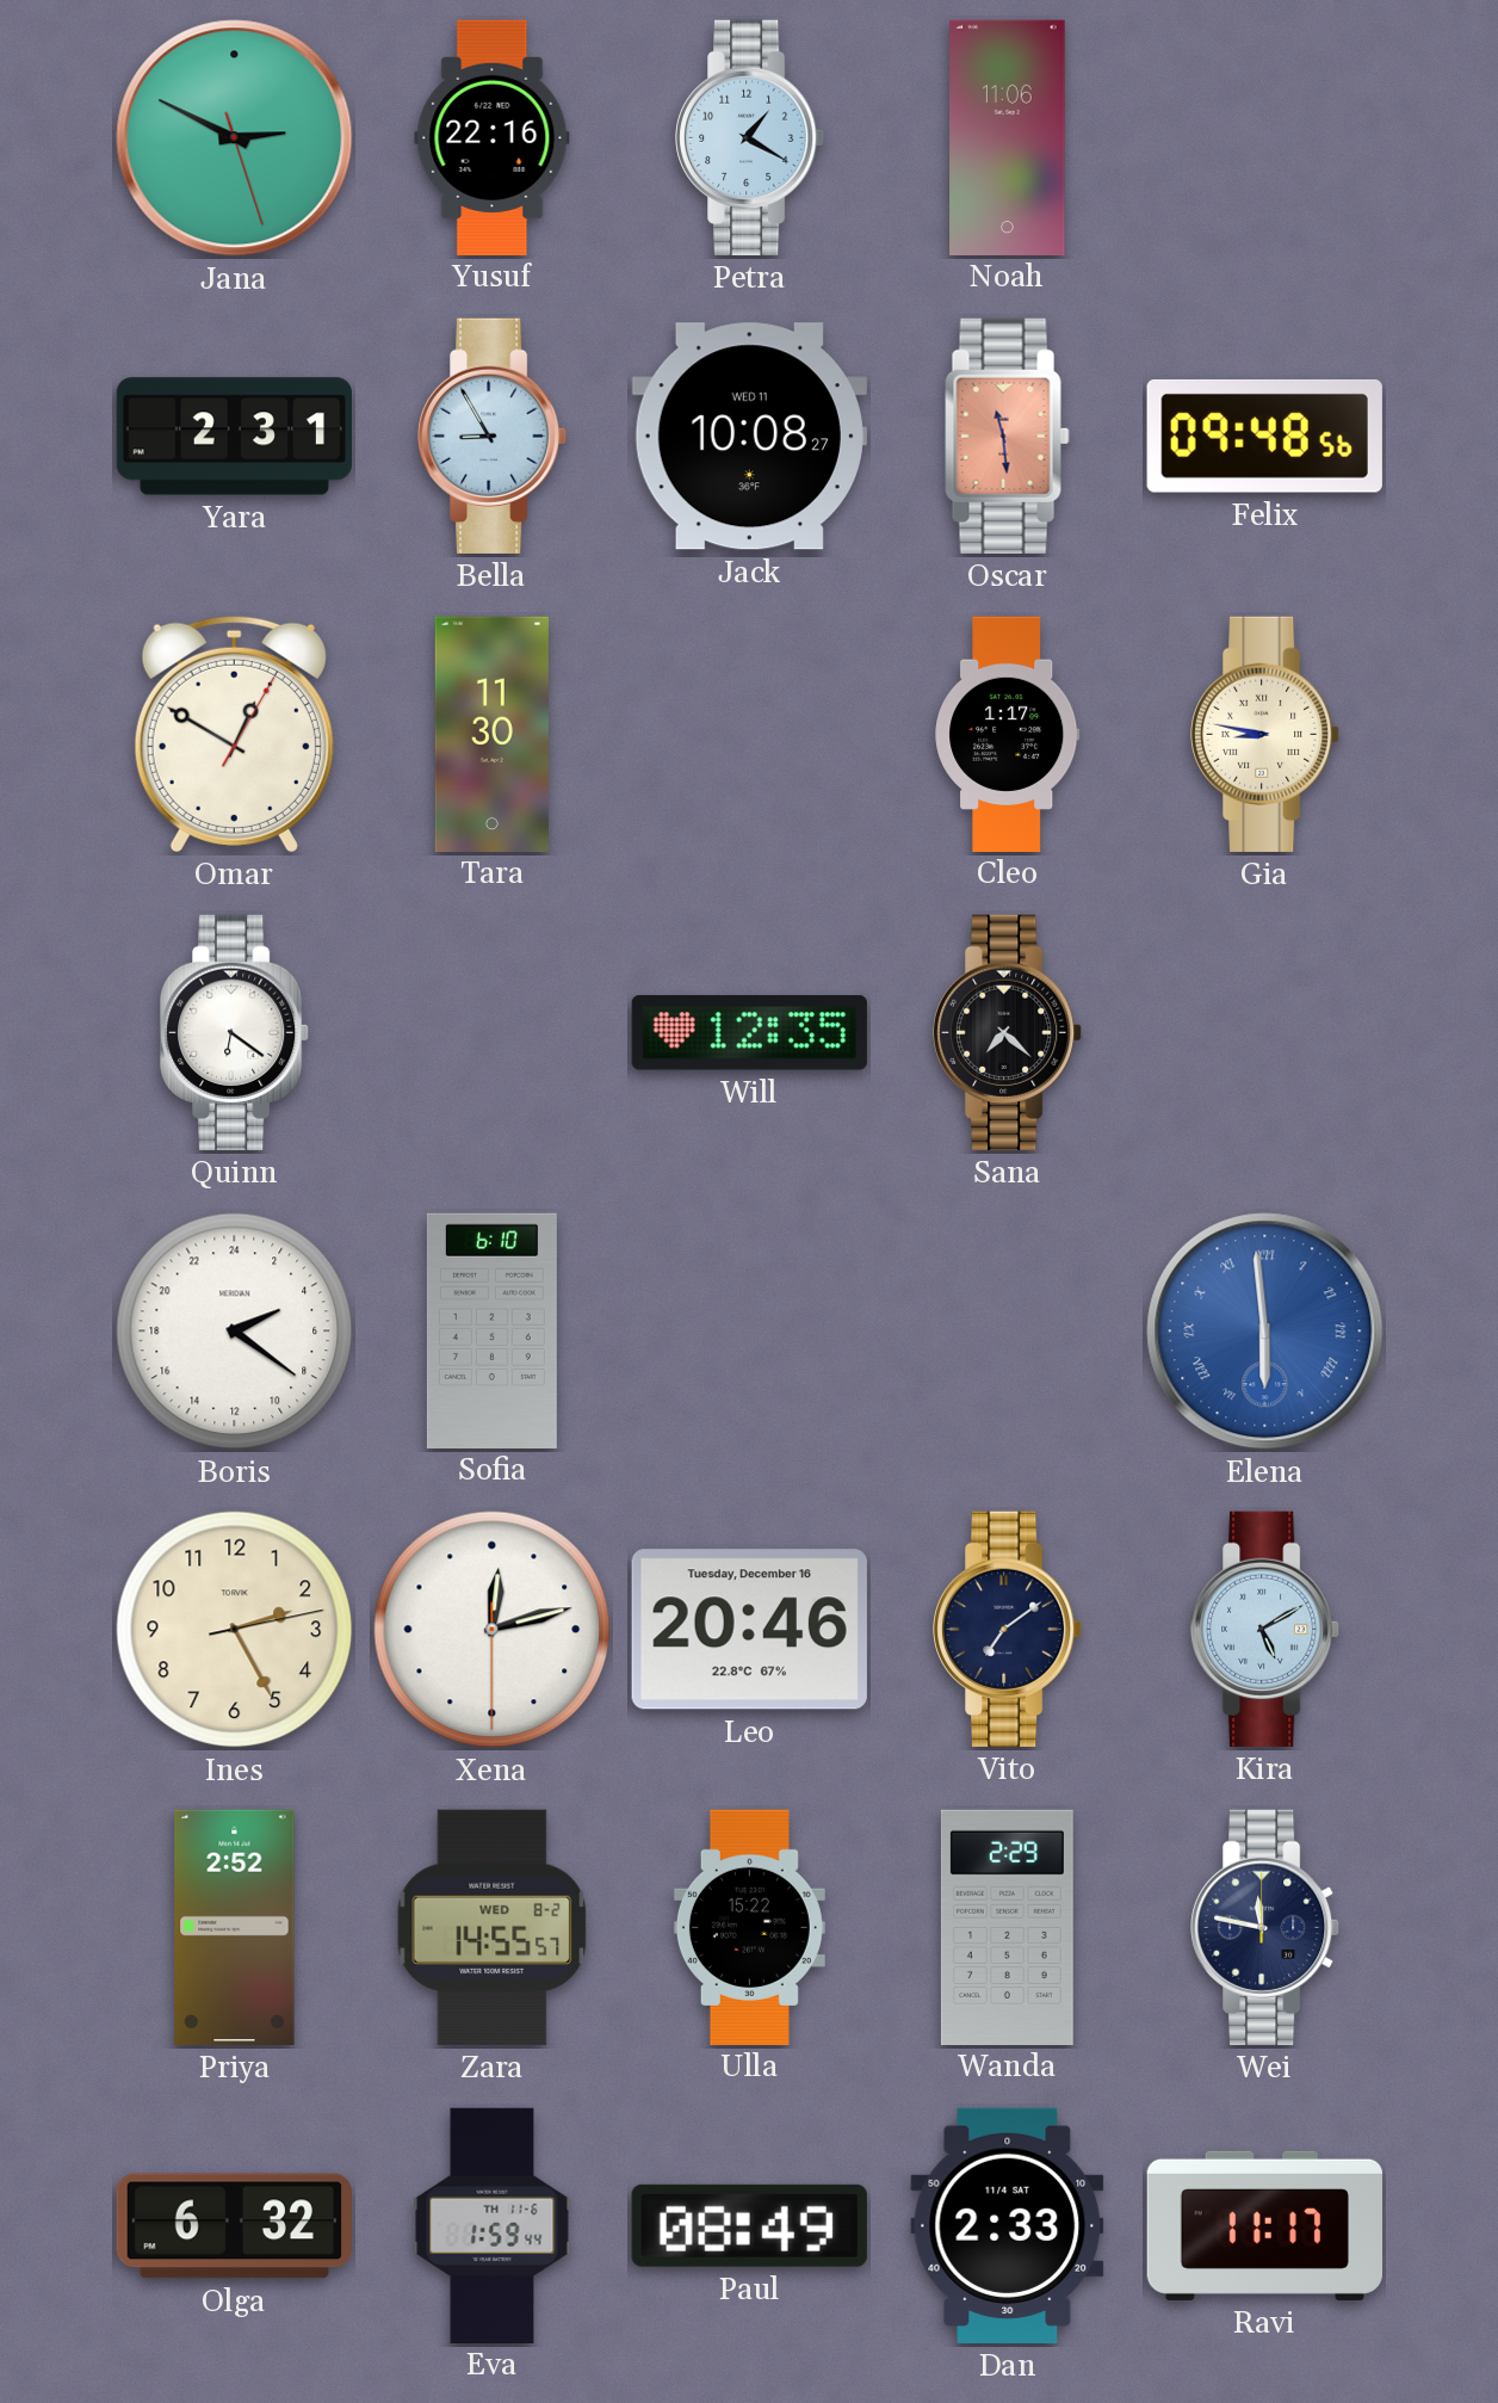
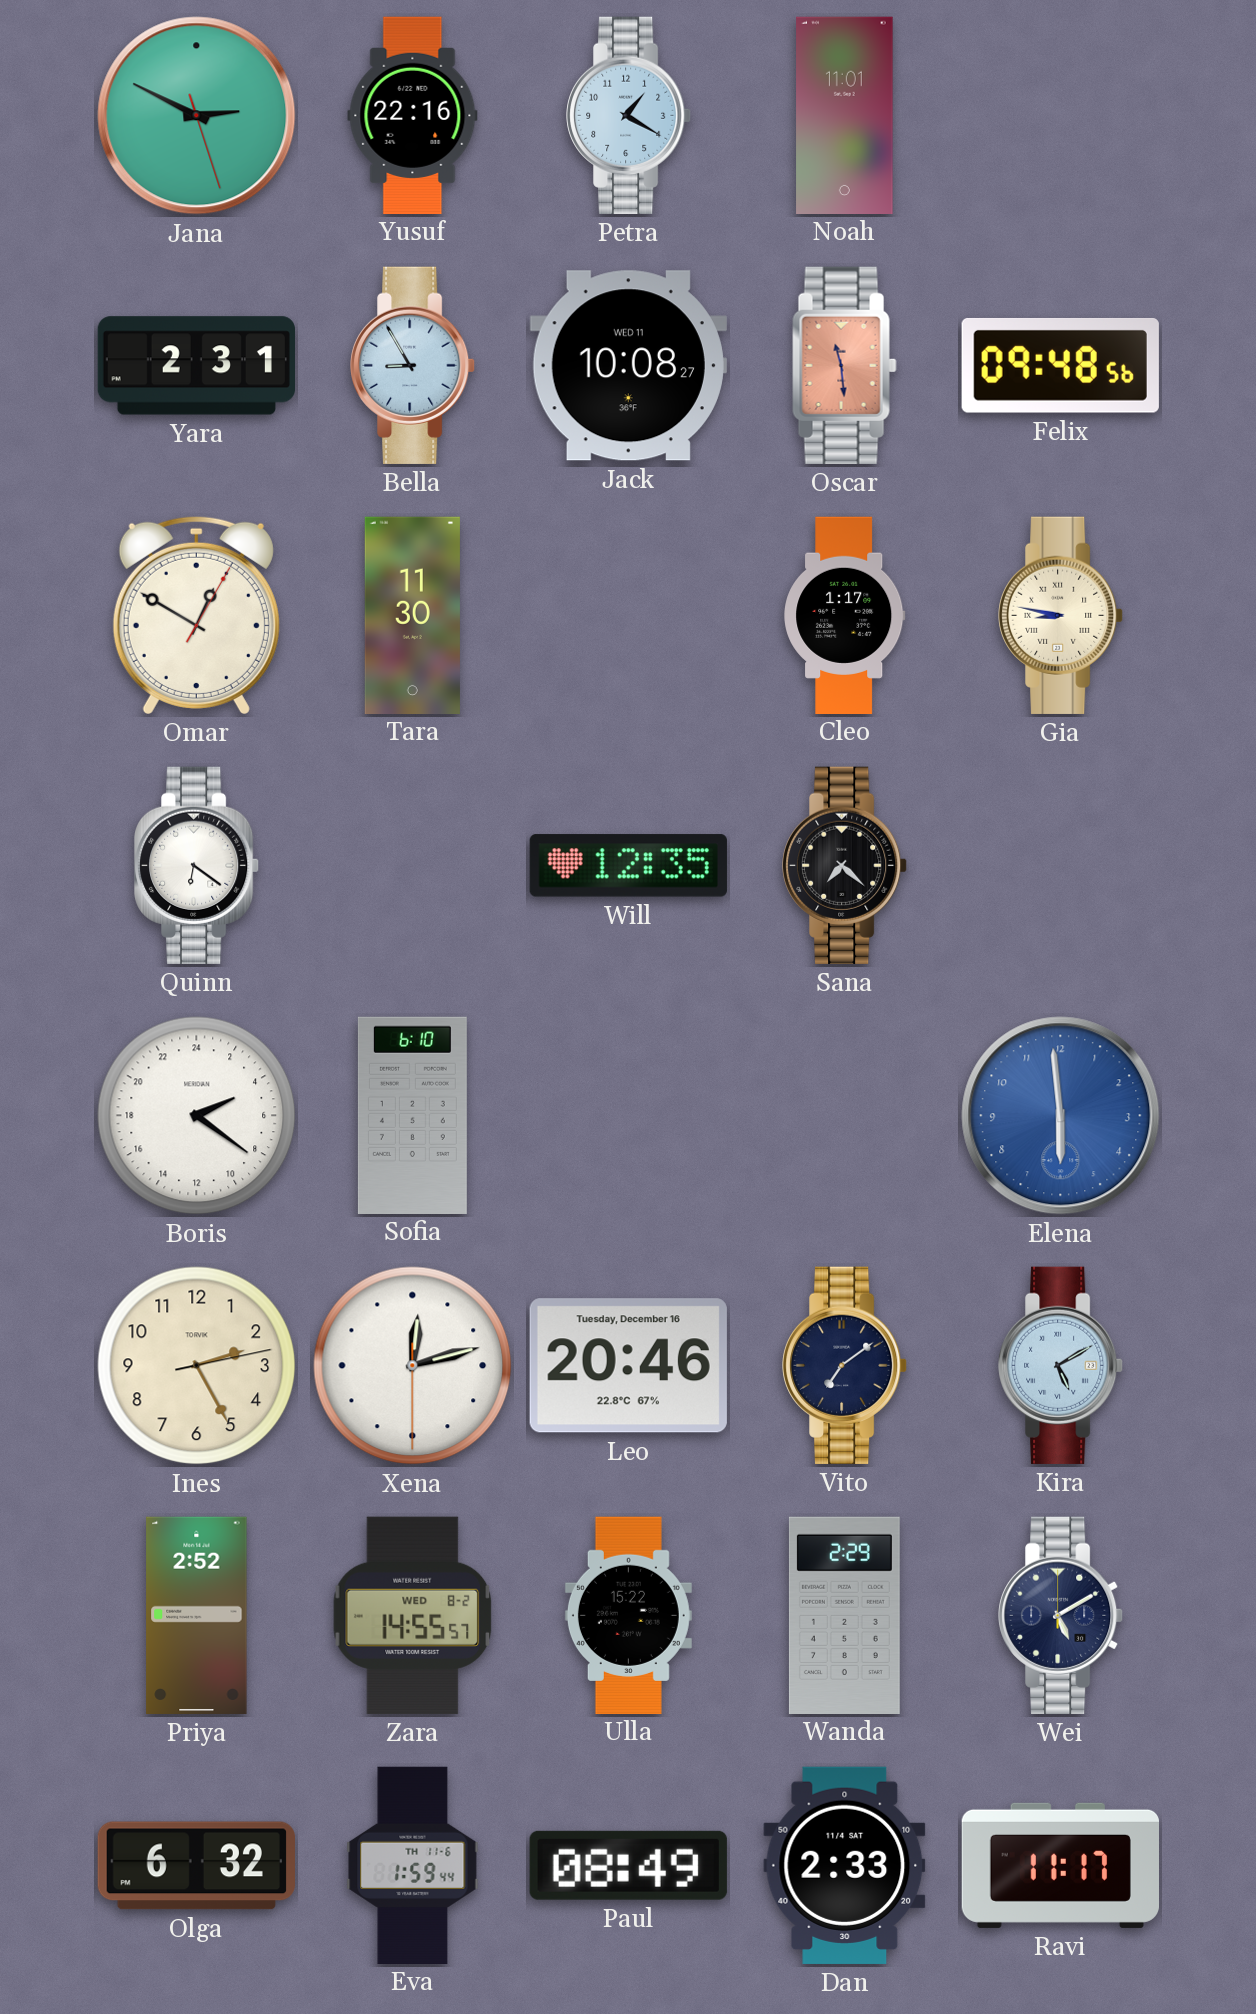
Noah: 11:06 -> 11:01 (845, 115)
Elena numerals: Roman -> Arabic (1061, 1116)
Wei: 11:47 -> 5:10 (1061, 1615)
